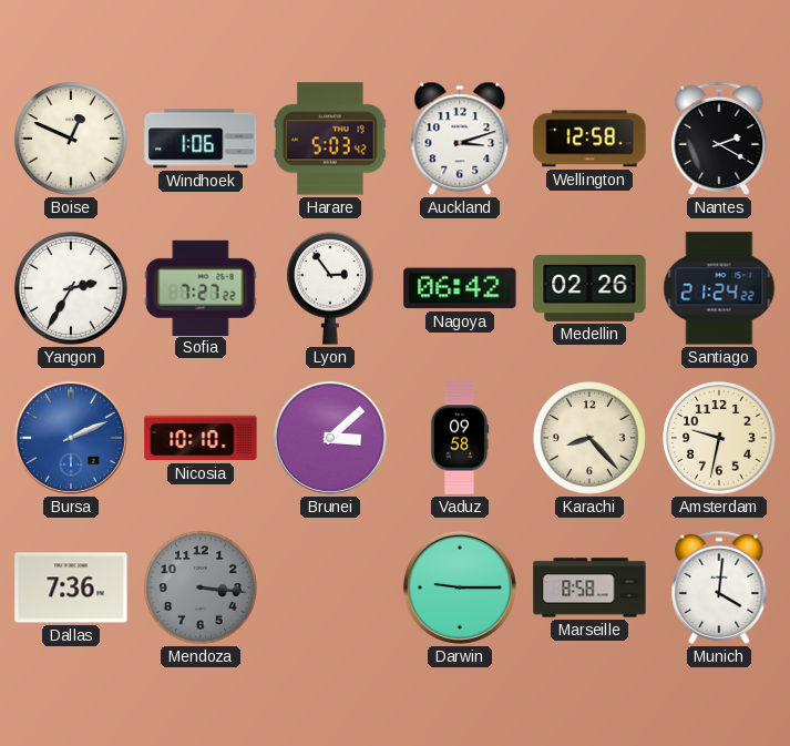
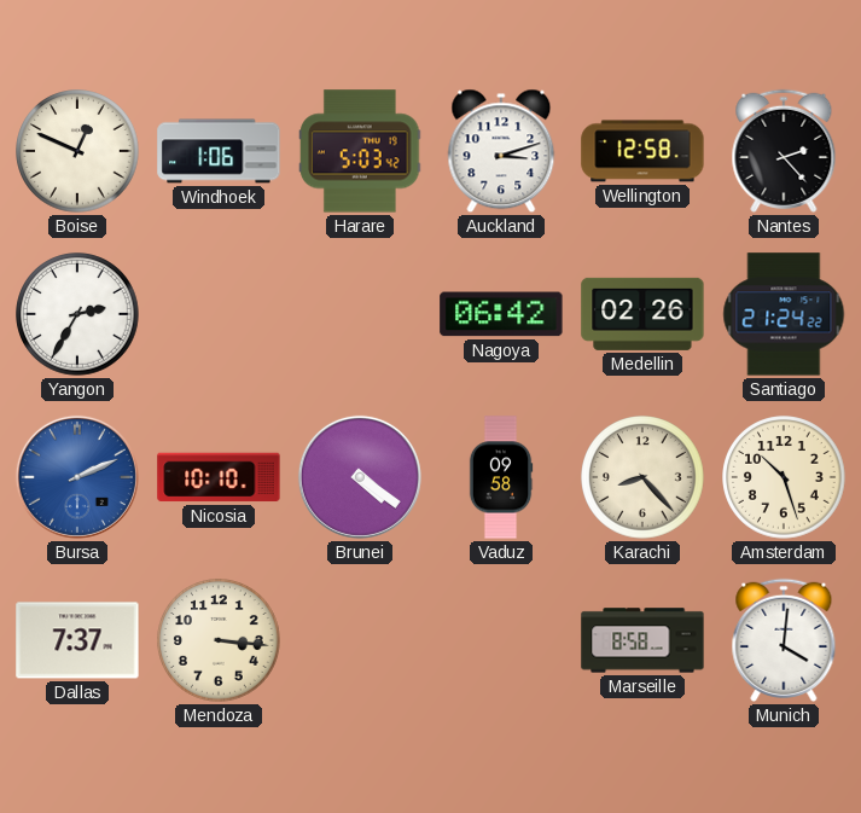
Nantes: 2:20 -> 2:23 (784, 151)
Sofia: 7:27 -> none (201, 287)
Lyon: 2:54 -> none (331, 288)
Brunei: 3:08 -> 4:21 (360, 477)
Amsterdam: 9:32 -> 10:27 (784, 477)
Dallas: 7:36 -> 7:37 (77, 640)
Mendoza dial: grey -> cream (219, 640)
Darwin: 9:15 -> none (460, 587)
